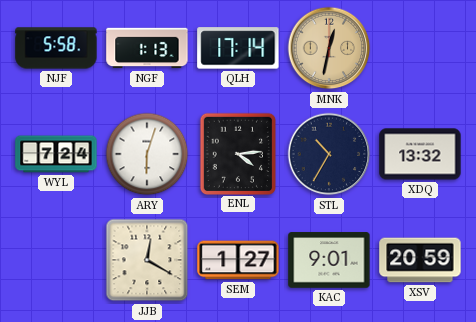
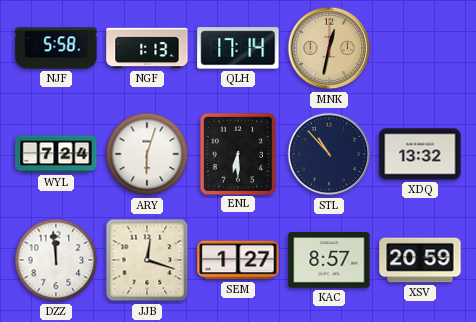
ENL: 4:14 -> 6:30 (237, 153)
STL: 10:35 -> 10:53 (329, 154)
DZZ: none -> 11:59 (56, 260)
JJB: 12:20 -> 12:18 (147, 260)
KAC: 9:01 -> 8:57 (329, 260)
